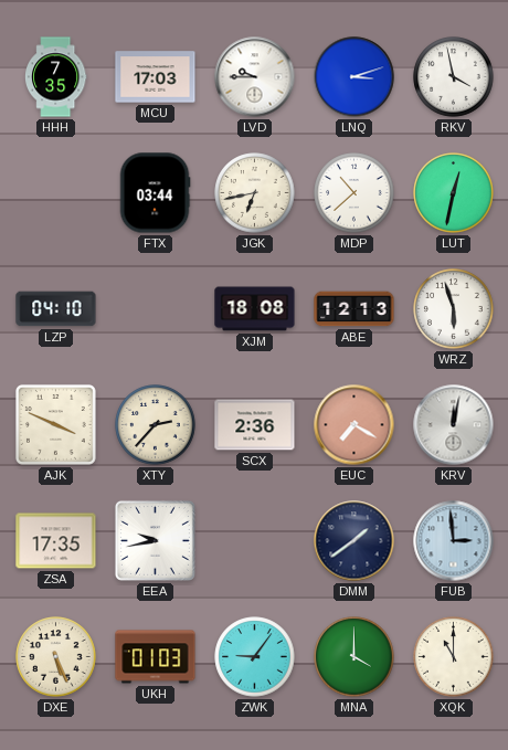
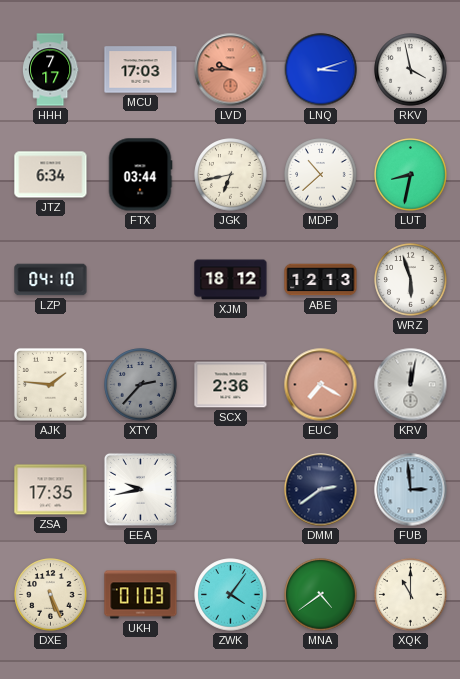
HHH: 7:35 -> 7:17 (50, 70)
LVD dial: white -> salmon (231, 70)
JTZ: none -> 6:34 (51, 175)
LUT: 12:32 -> 8:32 (411, 175)
XJM: 18:08 -> 18:12 (231, 280)
AJK: 3:49 -> 1:46 (50, 384)
XTY dial: cream -> grey (141, 385)
DMM: 1:39 -> 2:39 (321, 490)
ZWK: 9:06 -> 4:06 (231, 595)
MNA: 4:00 -> 4:39 (321, 595)
